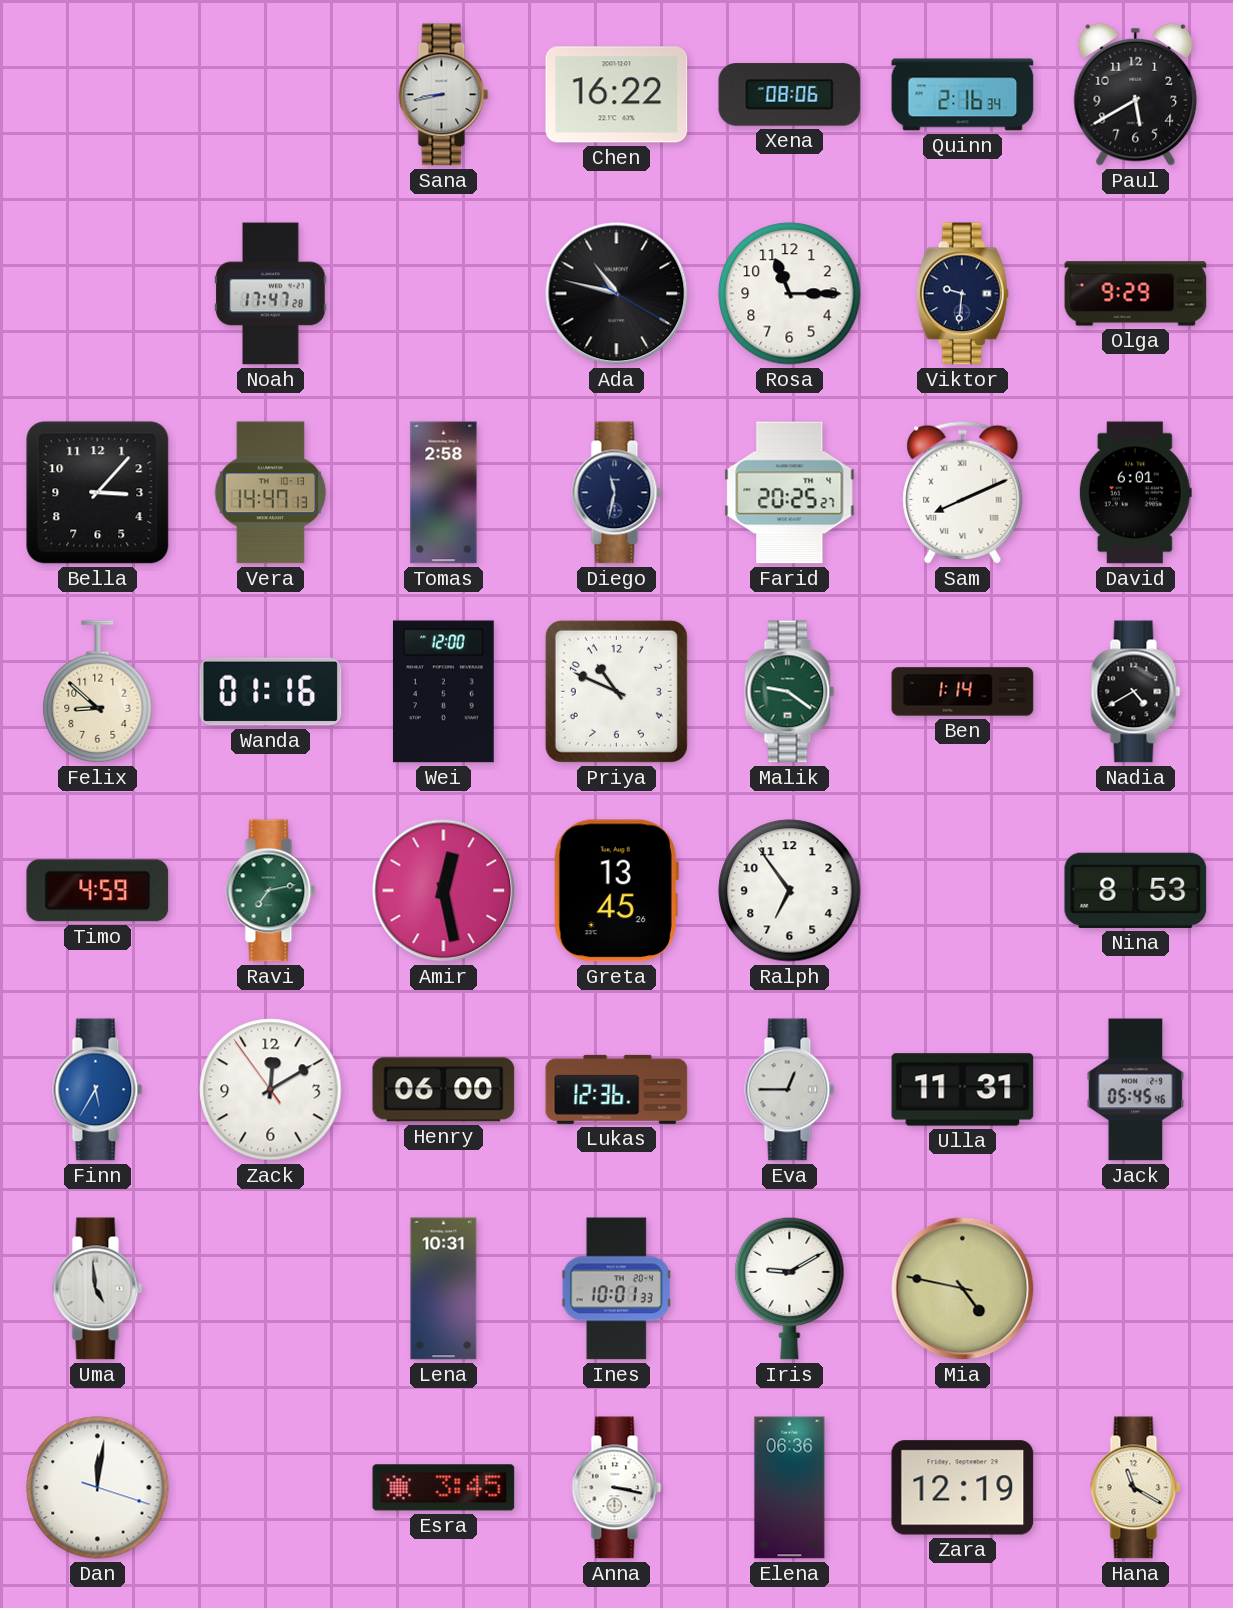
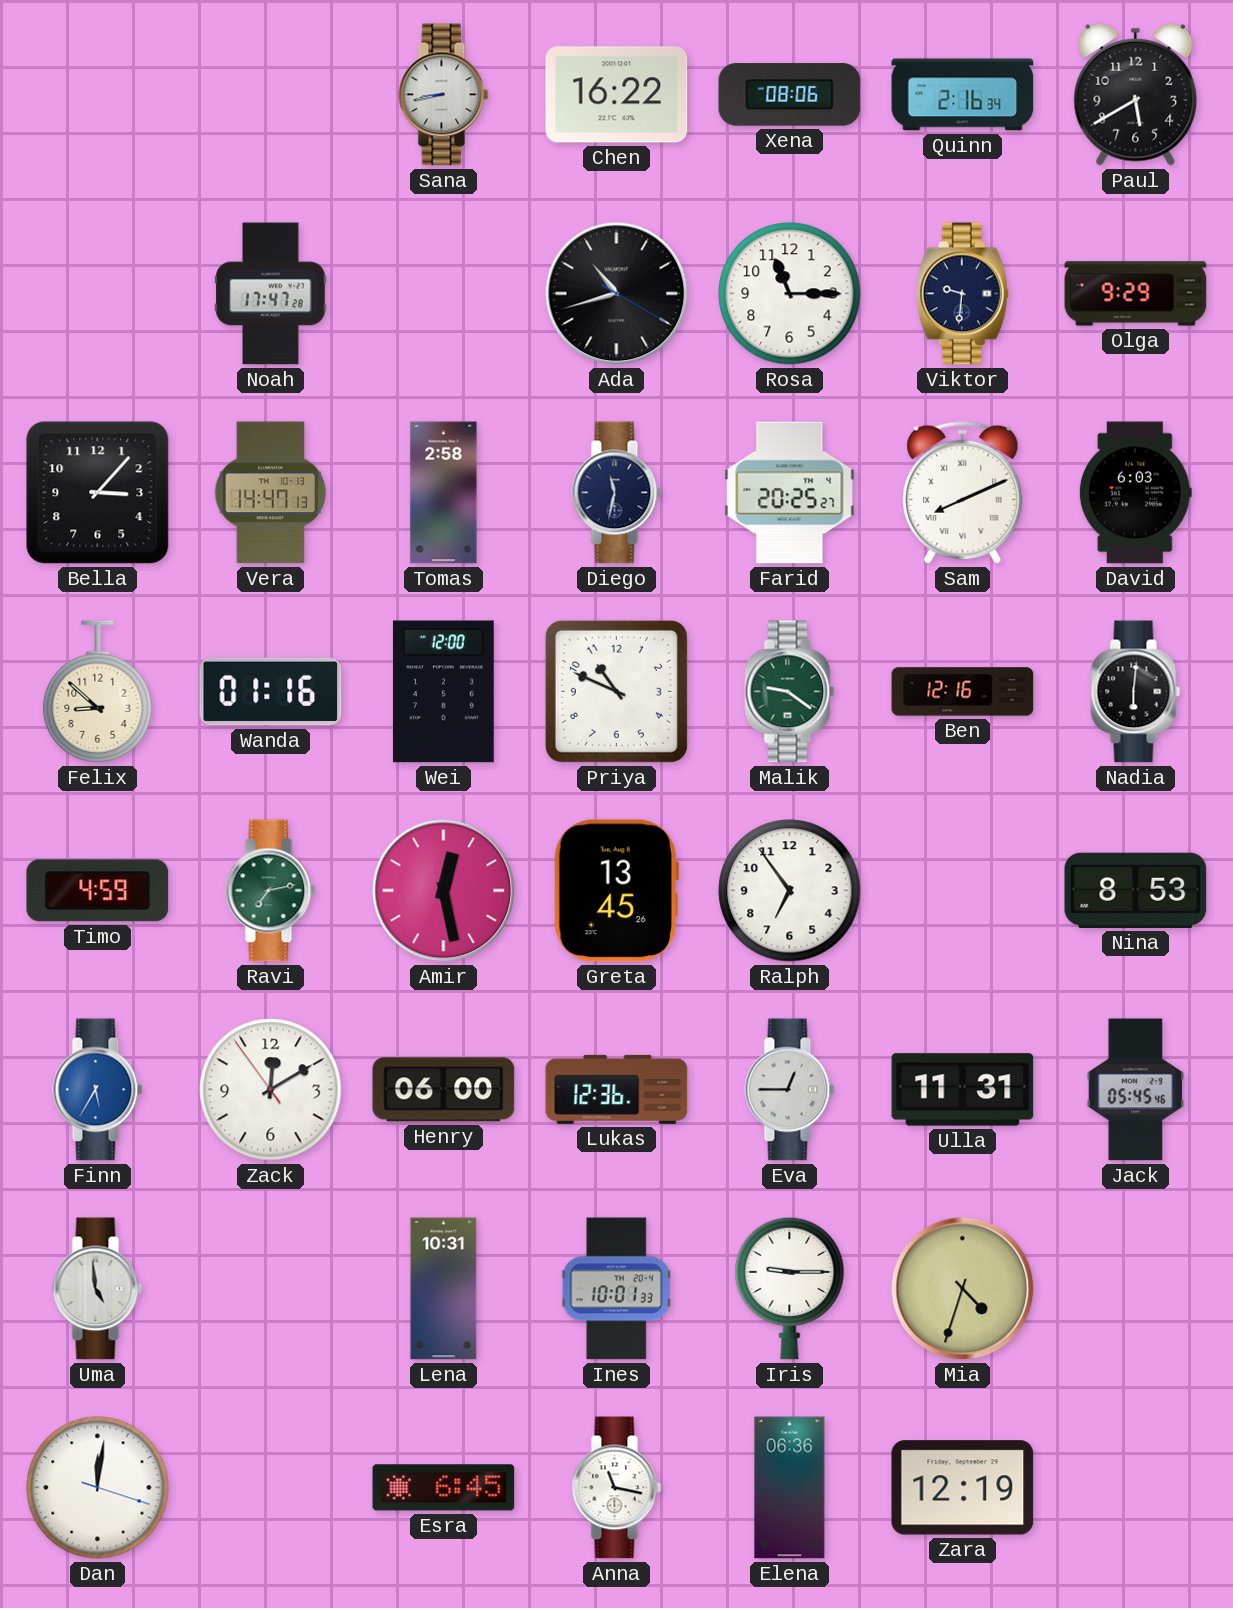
Ada: 10:47 -> 10:42 (617, 294)
David: 6:01 -> 6:03 (1135, 493)
Ben: 1:14 -> 12:16 (963, 692)
Nadia: 4:40 -> 6:01 (1136, 692)
Iris: 9:10 -> 9:15 (790, 1288)
Mia: 4:47 -> 4:33 (963, 1289)
Esra: 3:45 -> 6:45 (444, 1488)
Anna: 3:17 -> 11:17 (617, 1488)
Hana: 11:20 -> none (1136, 1488)
